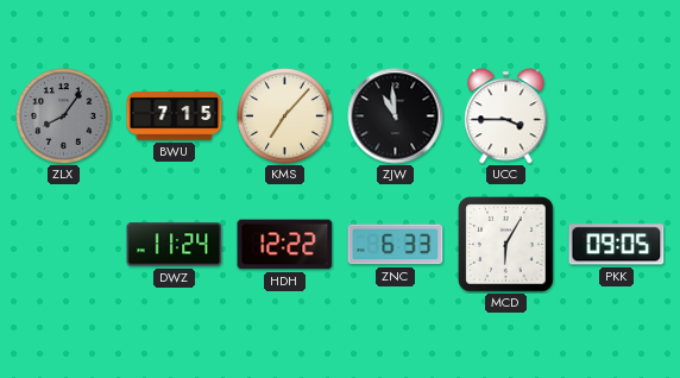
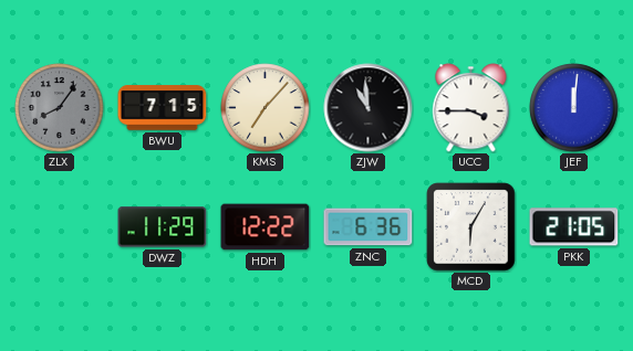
JEF: none -> 12:01 (574, 108)
DWZ: 11:24 -> 11:29 (163, 227)
ZNC: 6:33 -> 6:36 (369, 227)
PKK: 09:05 -> 21:05 (574, 227)
